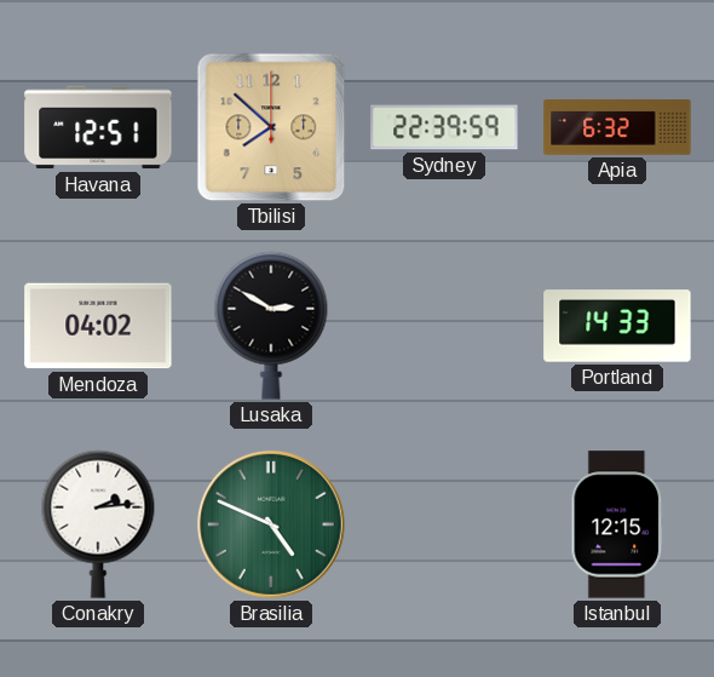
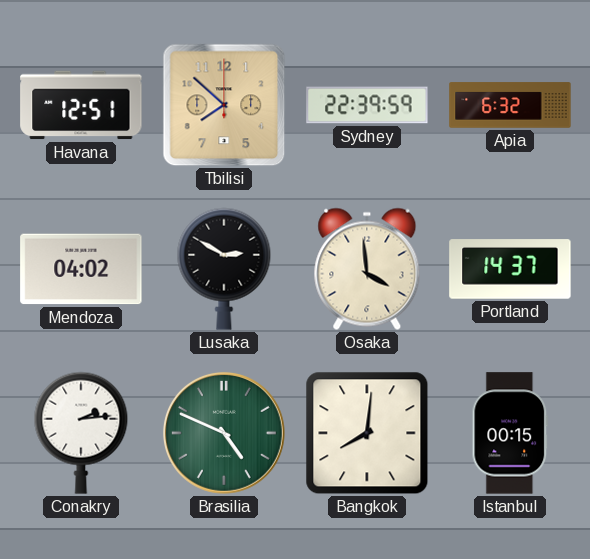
Osaka: none -> 3:59 (367, 269)
Portland: 14:33 -> 14:37 (510, 269)
Bangkok: none -> 8:01 (367, 433)
Istanbul: 12:15 -> 00:15 (510, 433)
